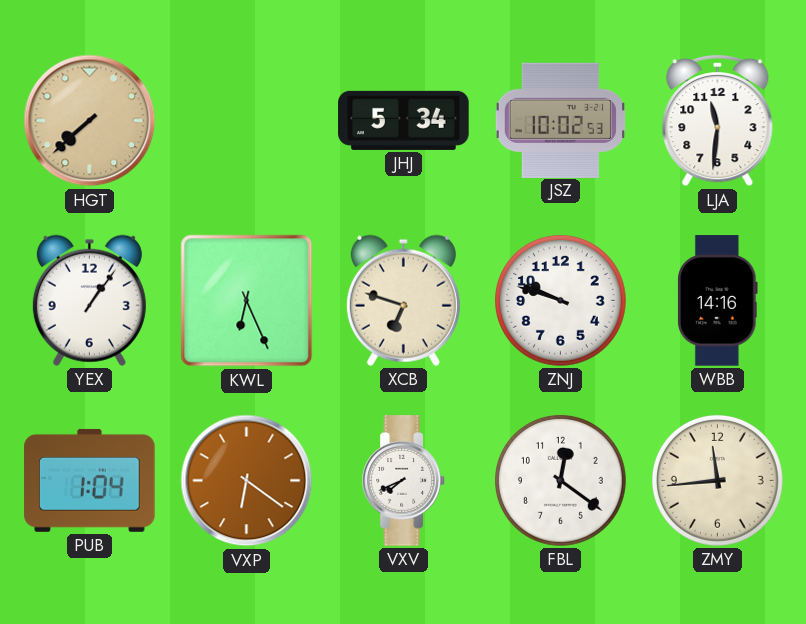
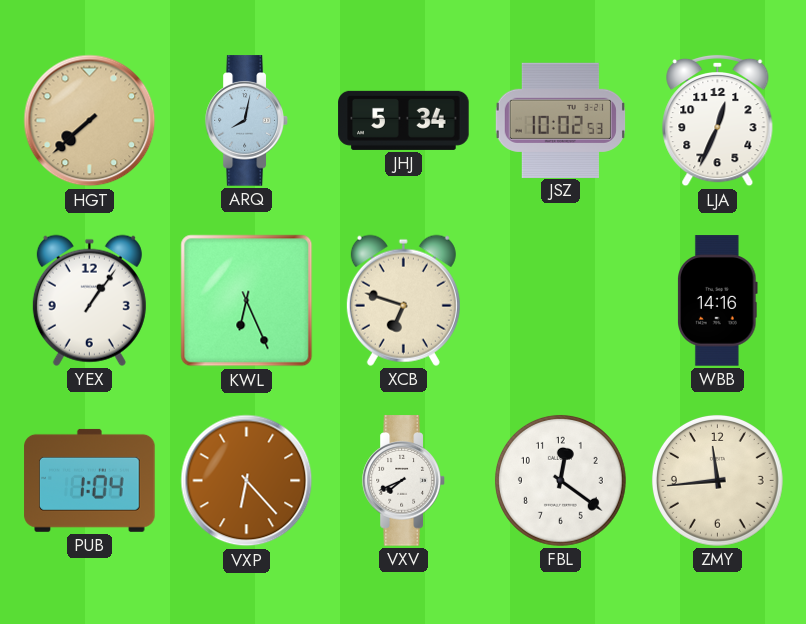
ARQ: none -> 8:02 (247, 121)
LJA: 11:31 -> 12:34 (718, 121)
ZNJ: 9:48 -> none (560, 300)
VXP: 6:21 -> 6:23 (247, 481)
